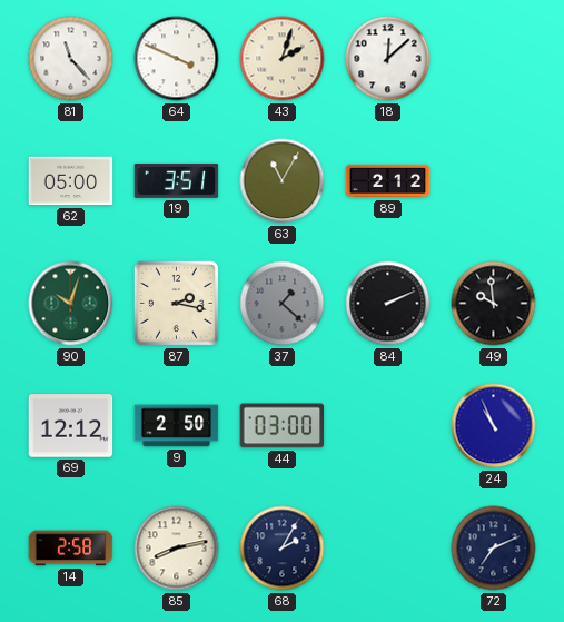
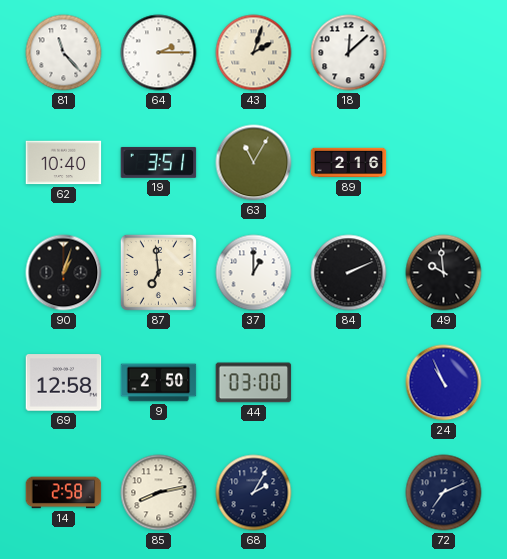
64: 3:49 -> 2:15 (159, 53)
62: 05:00 -> 10:40 (64, 163)
89: 2:12 -> 2:16 (349, 163)
90: 10:03 -> 1:03 (64, 273)
90 dial: green -> black (64, 273)
87: 2:17 -> 6:59 (158, 272)
37: 1:22 -> 1:00 (254, 273)
37 dial: grey -> white (254, 273)
69: 12:12 -> 12:58 (64, 383)
